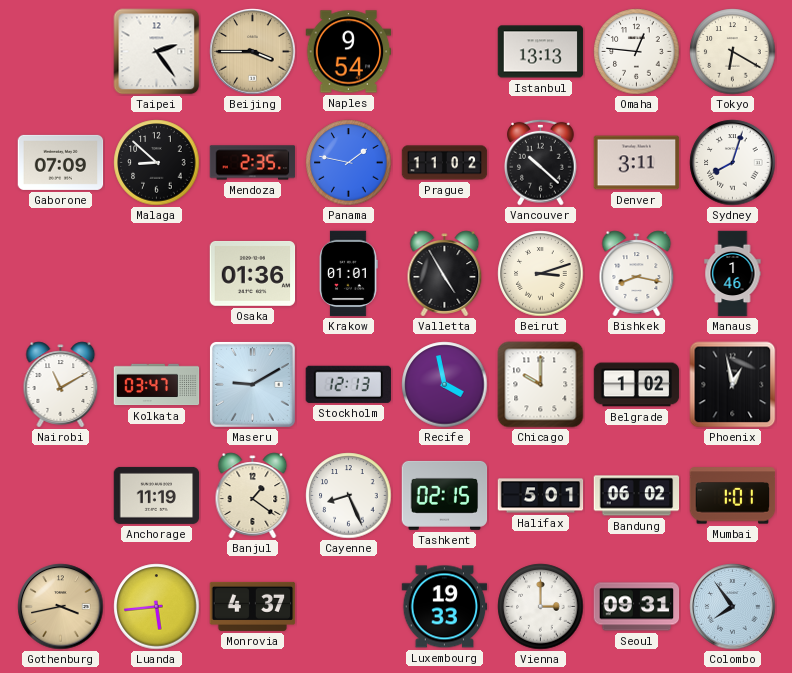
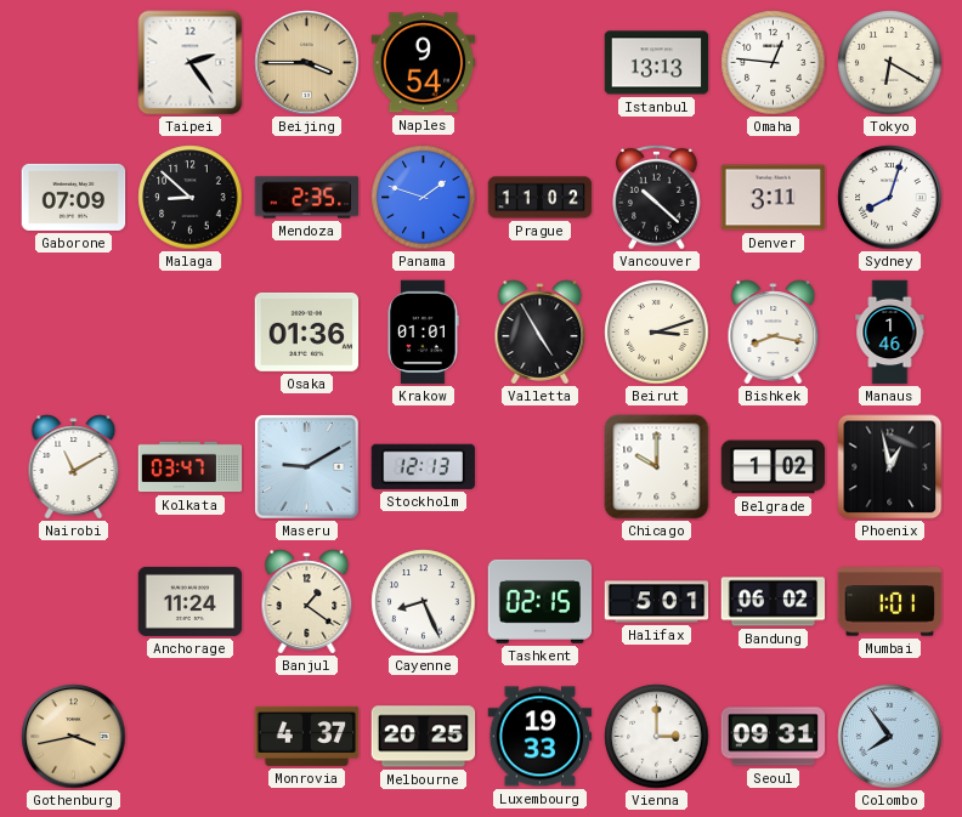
Panama: 1:47 -> 1:48 (424, 198)
Recife: 3:58 -> none (445, 385)
Anchorage: 11:19 -> 11:24 (191, 601)
Luanda: 5:44 -> none (157, 607)
Melbourne: none -> 20:25 (424, 737)
